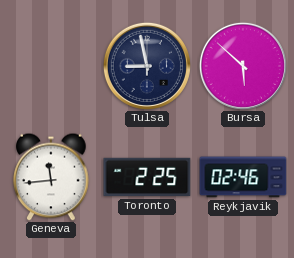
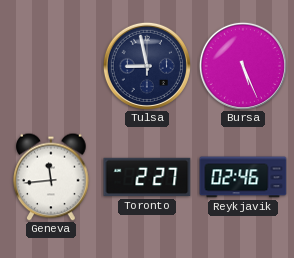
Bursa: 5:52 -> 5:26 (243, 66)
Toronto: 2:25 -> 2:27 (147, 177)
